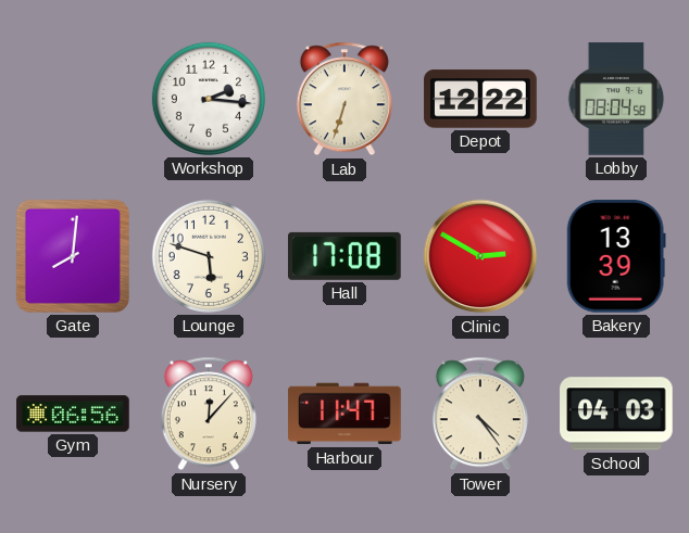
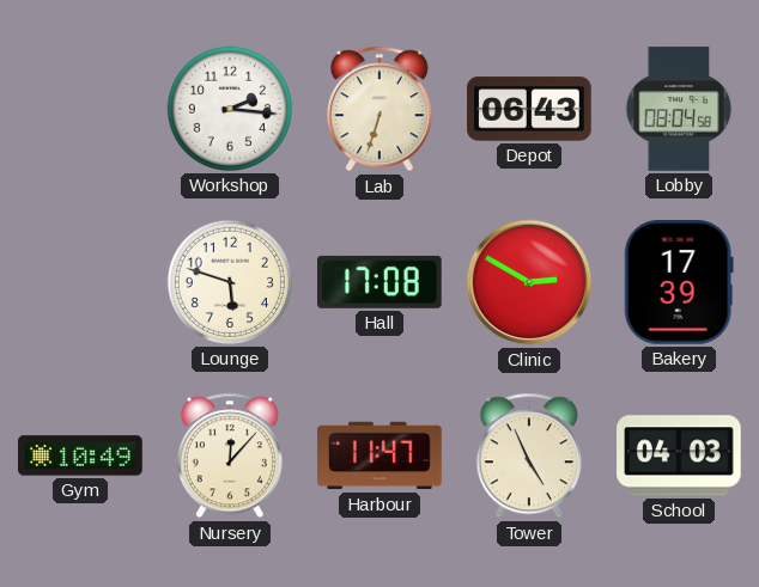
Depot: 12:22 -> 06:43 (529, 109)
Gate: 8:01 -> none (73, 256)
Bakery: 13:39 -> 17:39 (679, 283)
Gym: 06:56 -> 10:49 (80, 455)
Tower: 4:24 -> 4:56 (529, 455)
